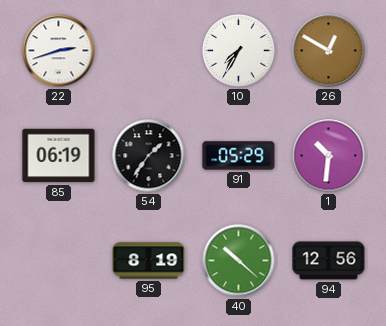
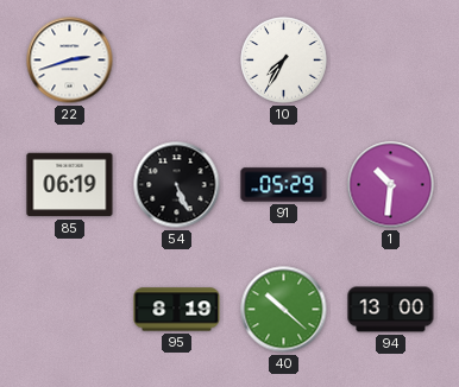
26: 12:50 -> none (329, 51)
54: 1:36 -> 5:26 (177, 185)
94: 12:56 -> 13:00 (391, 310)
